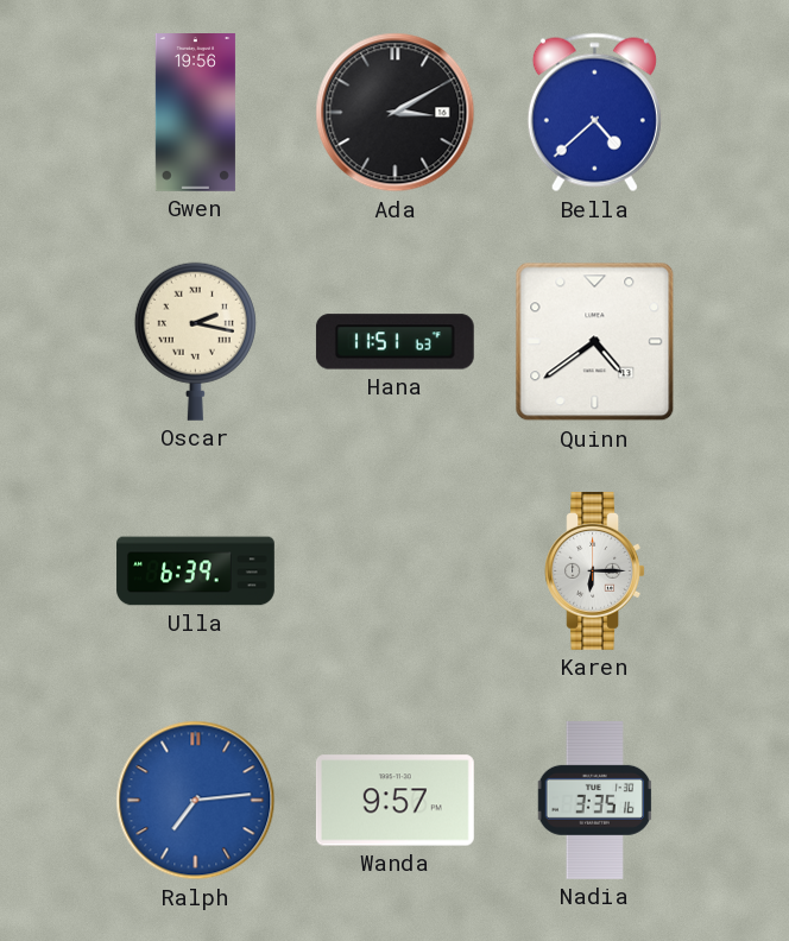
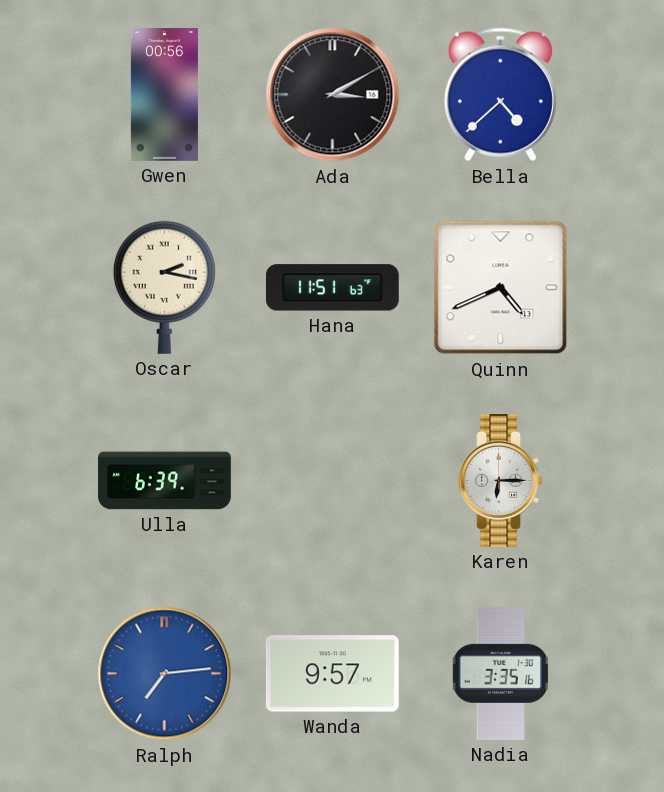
Gwen: 19:56 -> 00:56 (164, 95)
Quinn: 4:39 -> 4:41 (501, 288)
